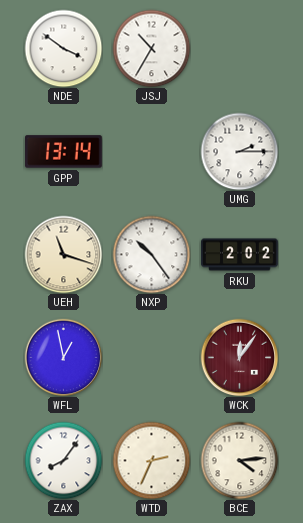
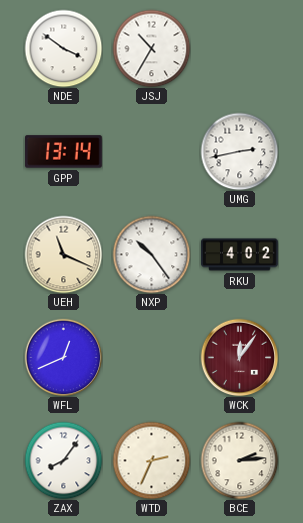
UMG: 2:15 -> 2:43 (239, 151)
UEH: 11:18 -> 11:19 (63, 254)
RKU: 2:02 -> 4:02 (240, 255)
WFL: 12:58 -> 12:41 (63, 357)
BCE: 4:14 -> 2:14 (239, 460)
